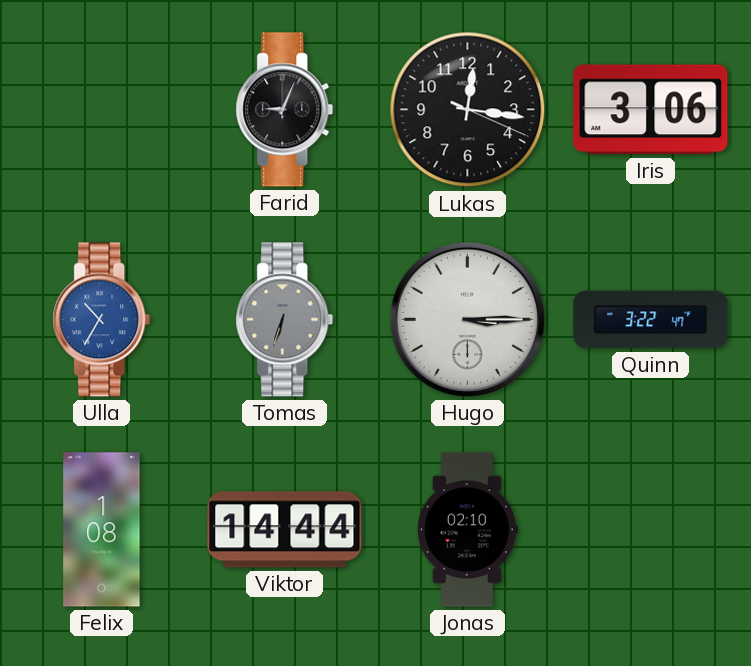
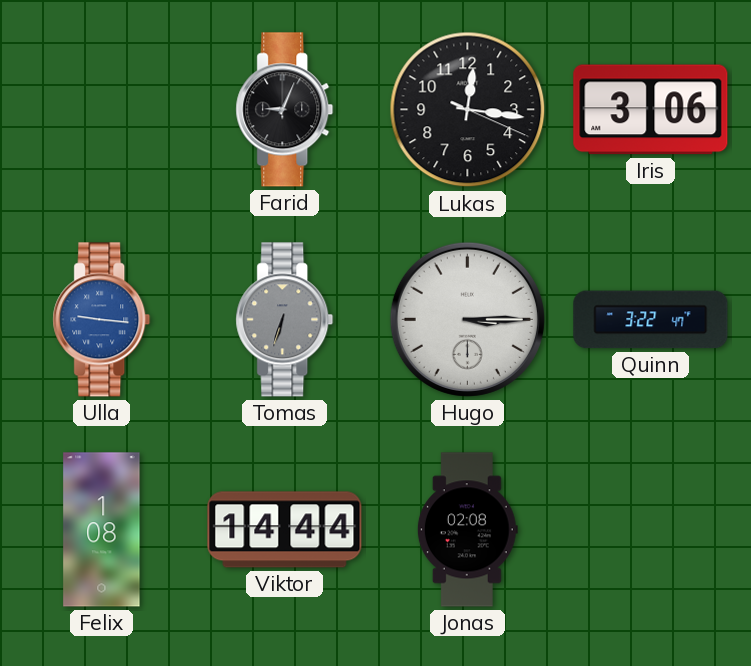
Ulla: 10:35 -> 9:16 (102, 320)
Jonas: 02:10 -> 02:08 (467, 530)
